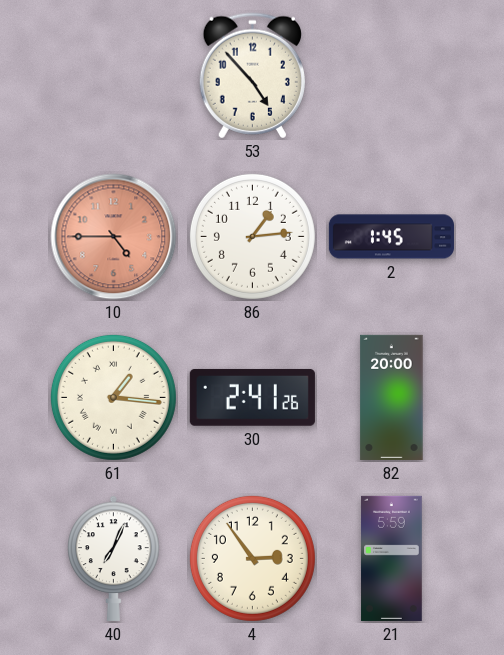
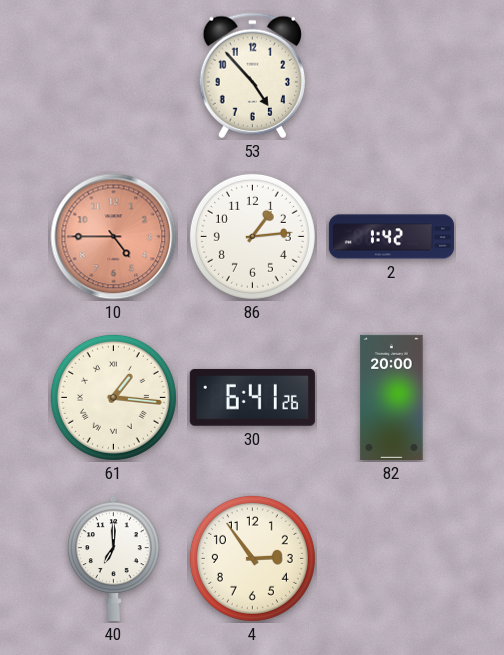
2: 1:45 -> 1:42 (391, 237)
30: 2:41 -> 6:41 (252, 397)
40: 7:04 -> 7:00 (114, 558)
21: 5:59 -> none (392, 558)
